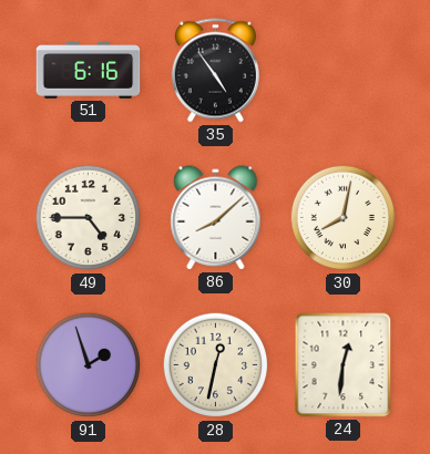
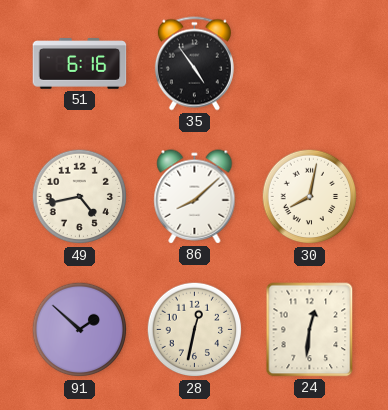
49: 4:45 -> 4:43 (80, 197)
91: 1:57 -> 1:52 (80, 330)
